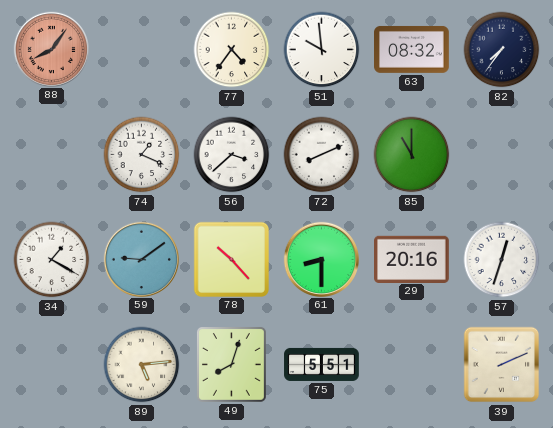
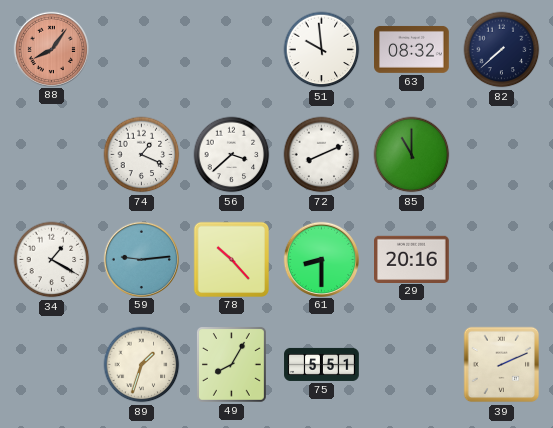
77: 4:36 -> none (232, 50)
82: 7:36 -> 7:38 (502, 50)
59: 9:09 -> 9:14 (141, 259)
57: 12:33 -> none (502, 260)
89: 5:14 -> 1:33 (142, 365)
49: 8:03 -> 8:05 (231, 364)
